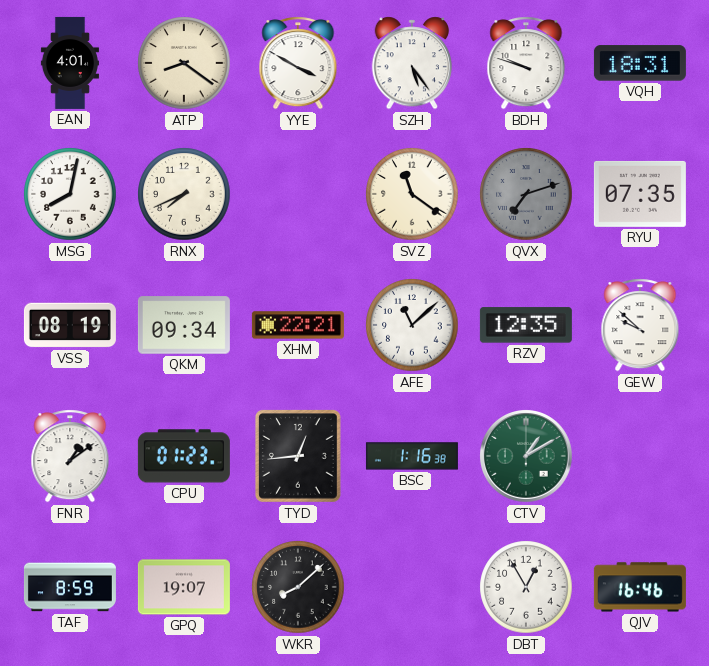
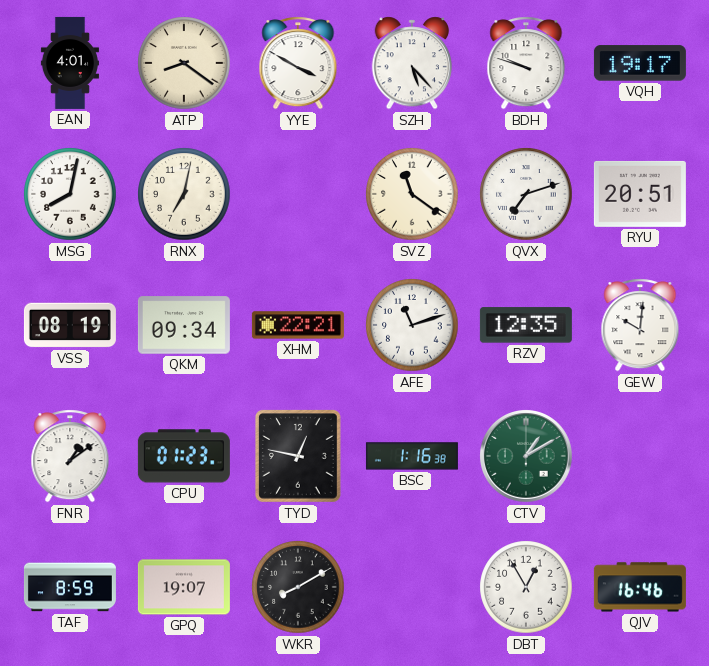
SZH: 5:24 -> 5:23 (412, 63)
VQH: 18:31 -> 19:17 (640, 63)
RNX: 7:41 -> 7:02 (184, 194)
QVX dial: grey -> white (526, 194)
RYU: 07:35 -> 20:51 (640, 194)
AFE: 11:08 -> 11:12 (412, 325)
GEW: 9:52 -> 10:01 (640, 325)
TYD: 12:44 -> 12:47 (299, 457)
WKR: 8:08 -> 8:10 (298, 587)
